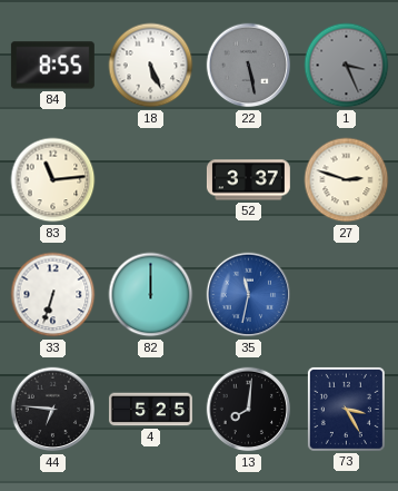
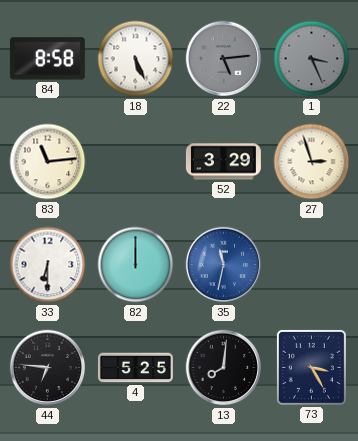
84: 8:55 -> 8:58 (47, 59)
22: 5:28 -> 5:14 (224, 59)
52: 3:37 -> 3:29 (223, 162)
27: 2:48 -> 2:57 (312, 162)
33: 6:33 -> 6:30 (48, 265)
